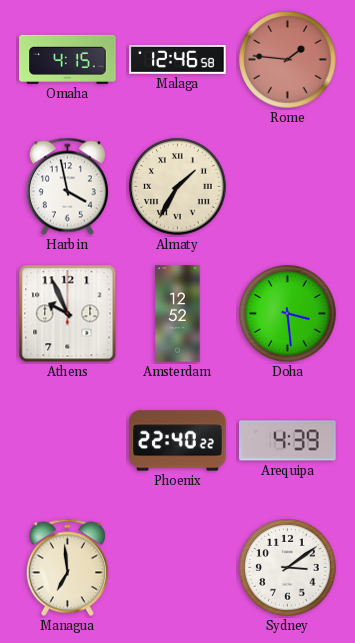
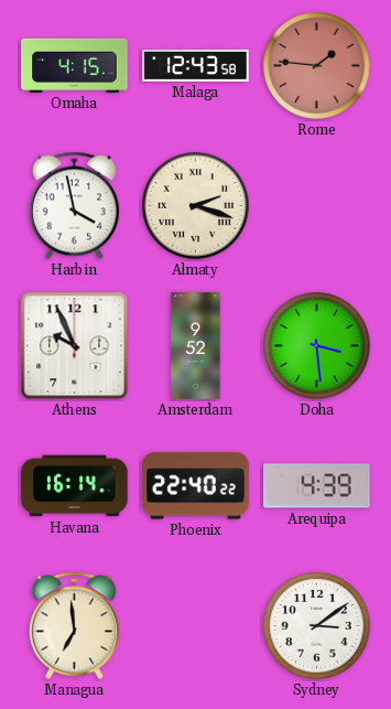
Malaga: 12:46 -> 12:43 (196, 65)
Almaty: 1:35 -> 2:18 (196, 206)
Amsterdam: 12:52 -> 9:52 (196, 346)
Havana: none -> 16:14 (75, 486)
